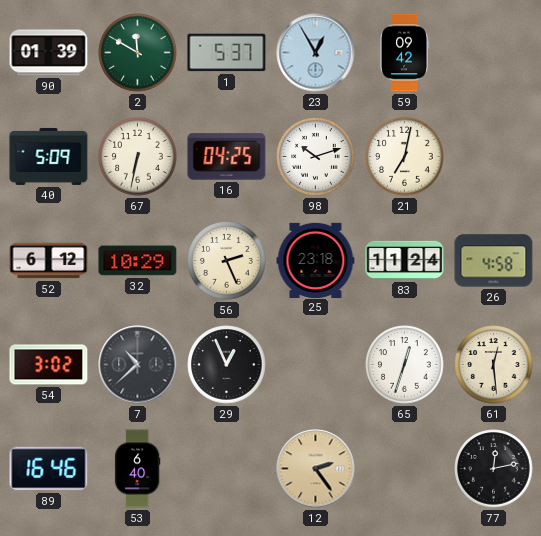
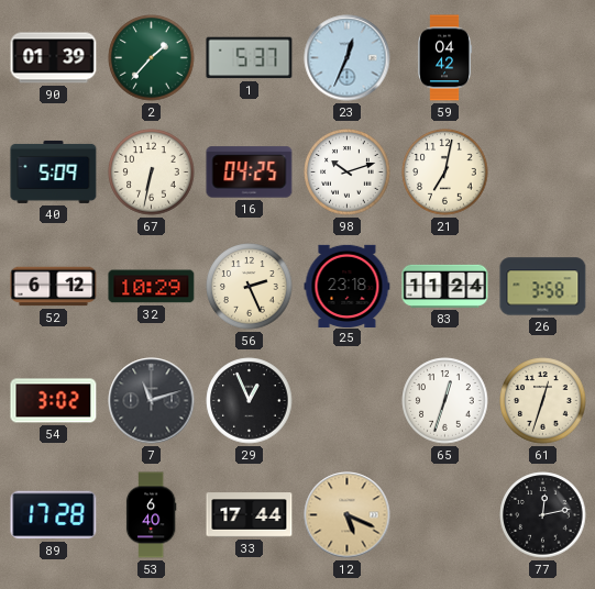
2: 11:50 -> 1:37 (152, 58)
23: 12:55 -> 12:34 (348, 58)
59: 09:42 -> 04:42 (445, 58)
26: 4:58 -> 3:58 (543, 287)
7: 10:38 -> 11:12 (152, 401)
61: 12:29 -> 12:33 (543, 401)
89: 16:46 -> 17:28 (54, 515)
33: none -> 17:44 (250, 515)
12: 2:24 -> 5:19 (348, 515)
